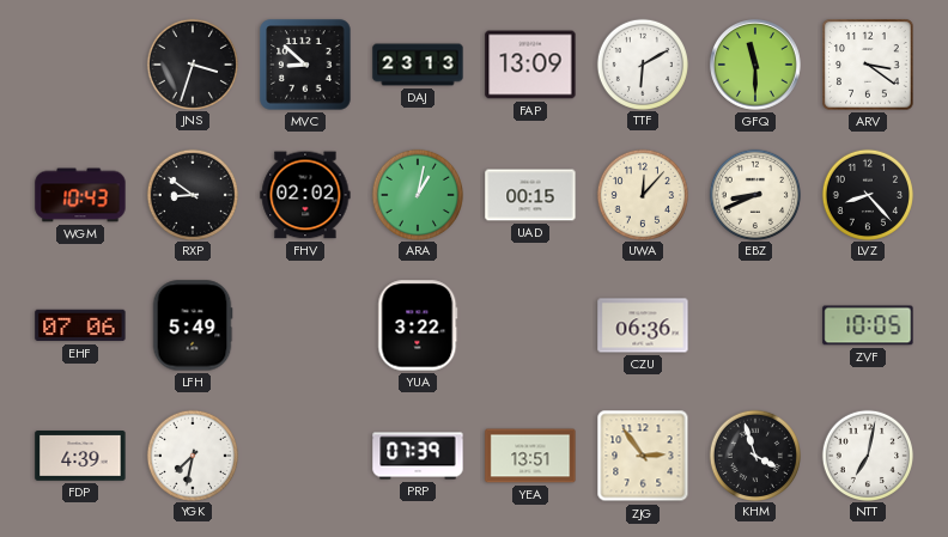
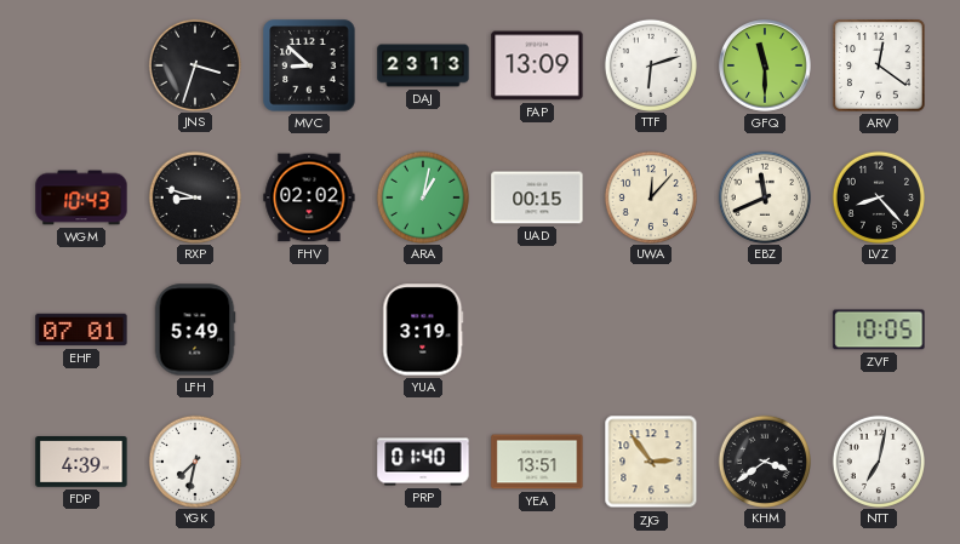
TTF: 6:10 -> 6:12 (650, 64)
ARV: 3:21 -> 12:21 (879, 65)
RXP: 8:51 -> 8:48 (194, 196)
EBZ: 8:41 -> 11:41 (764, 196)
EHF: 07:06 -> 07:01 (81, 330)
YUA: 3:22 -> 3:19 (423, 330)
CZU: 06:36 -> none (643, 325)
PRP: 07:39 -> 01:40 (423, 462)
KHM: 3:57 -> 3:39 (764, 460)
